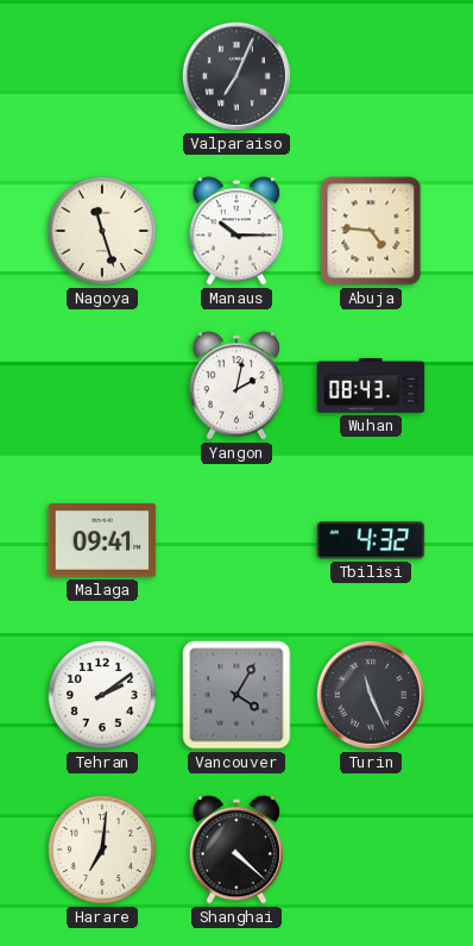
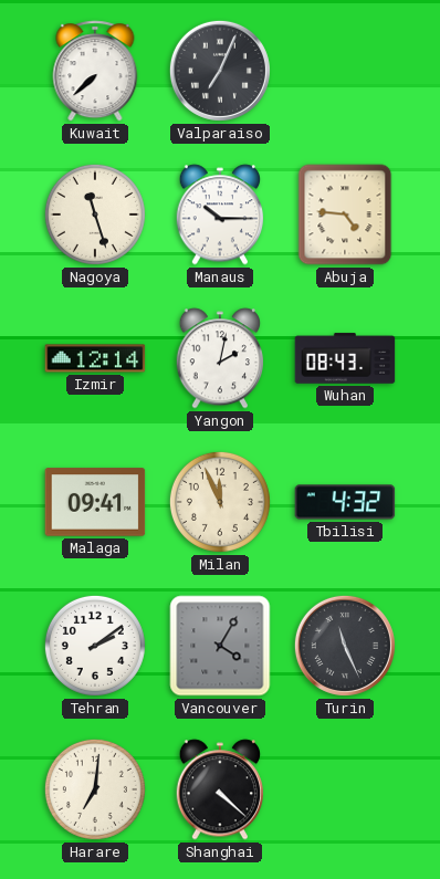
Kuwait: none -> 7:38 (95, 71)
Izmir: none -> 12:14 (95, 358)
Milan: none -> 11:56 (220, 502)
